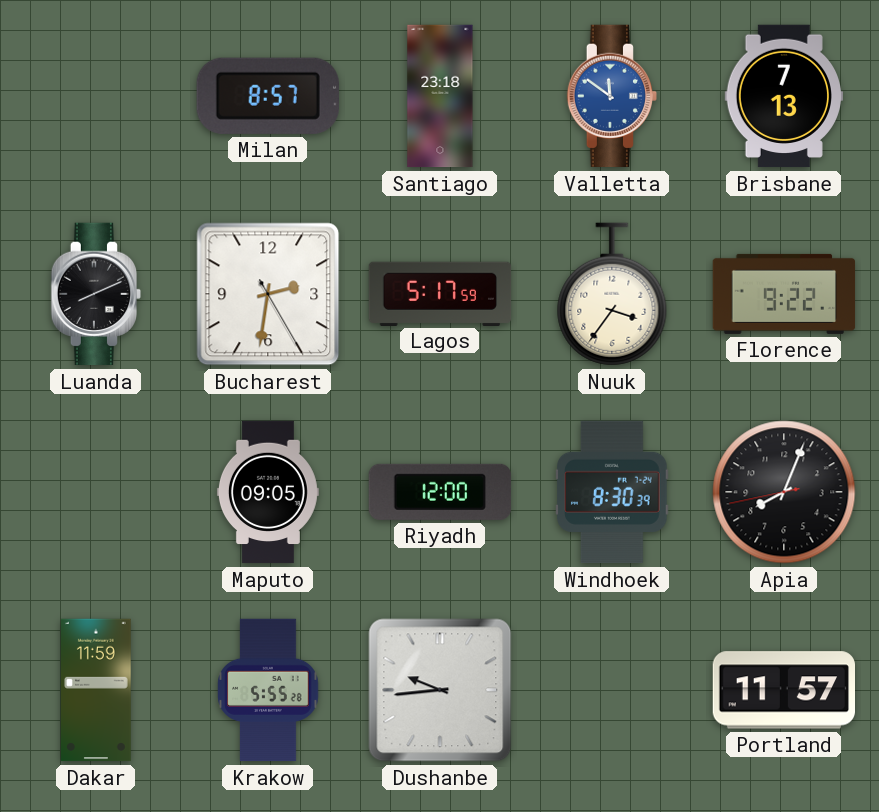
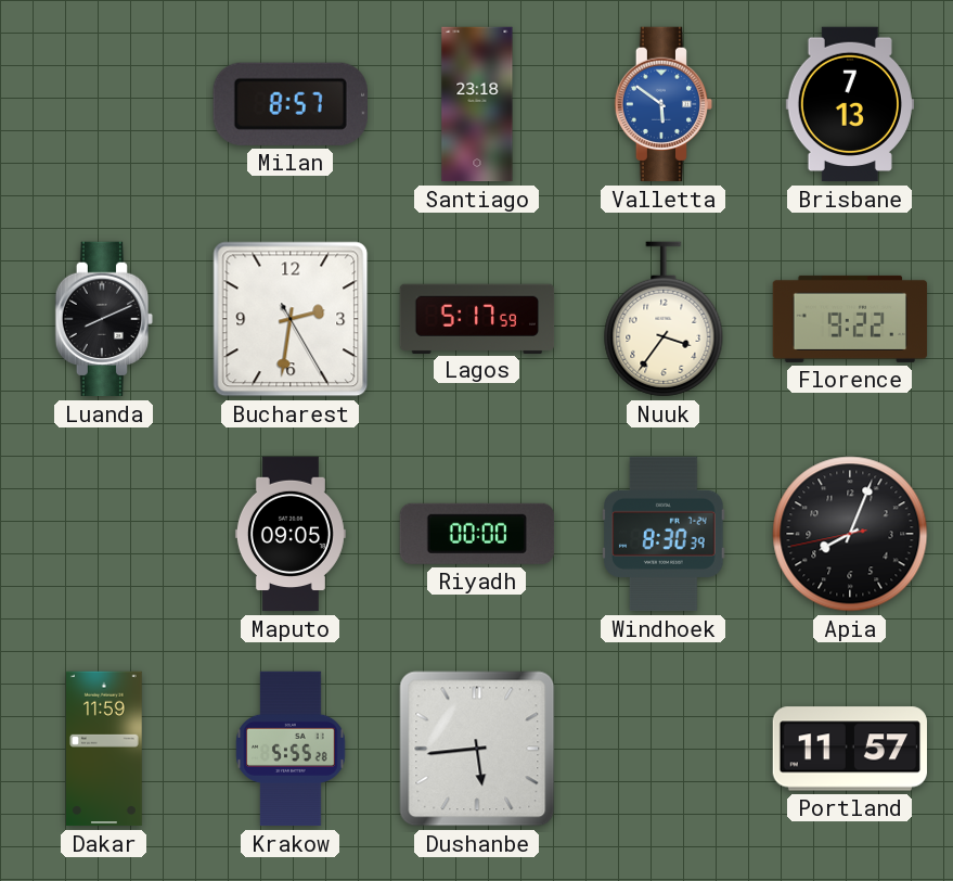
Valletta: 11:51 -> 5:51 (664, 104)
Riyadh: 12:00 -> 00:00 (477, 534)
Dushanbe: 9:44 -> 5:44 (477, 749)
